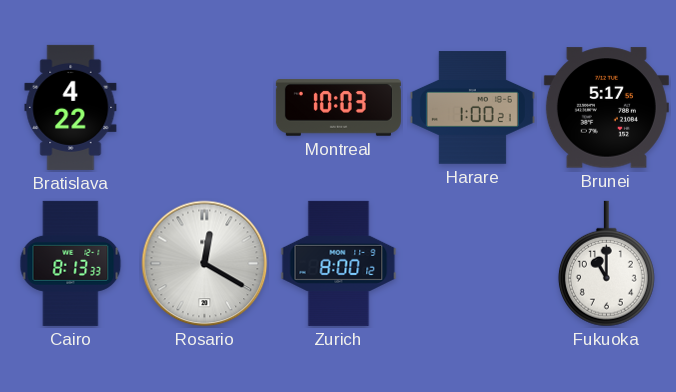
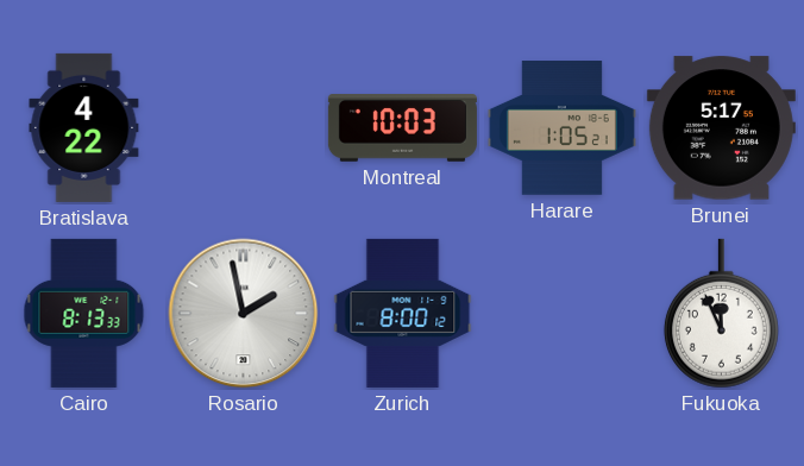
Harare: 1:00 -> 1:05 (561, 128)
Rosario: 12:20 -> 1:58 (244, 314)
Fukuoka: 11:00 -> 11:56 (721, 314)
